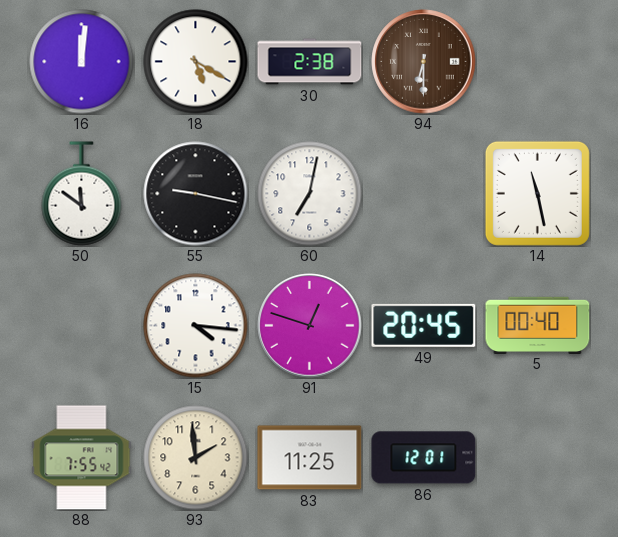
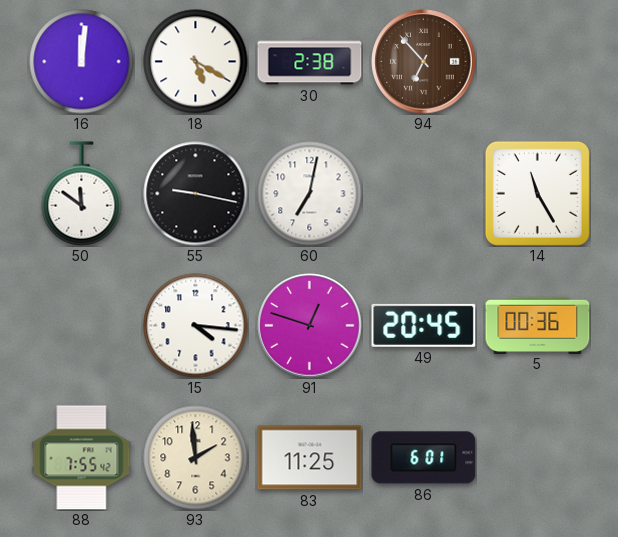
94: 6:30 -> 6:53 (424, 62)
14: 11:28 -> 11:25 (537, 193)
5: 00:40 -> 00:36 (538, 325)
86: 12:01 -> 6:01 (424, 458)
